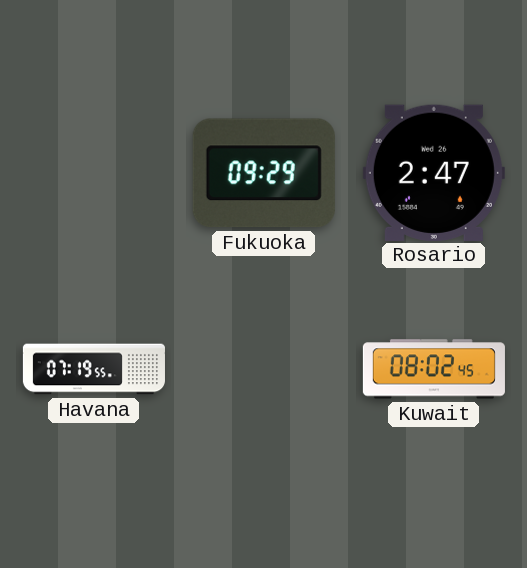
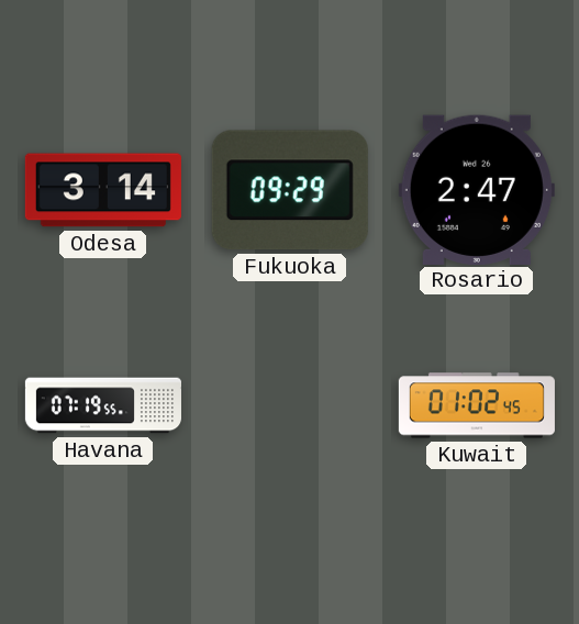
Odesa: none -> 3:14 (103, 190)
Kuwait: 08:02 -> 01:02 (477, 405)
